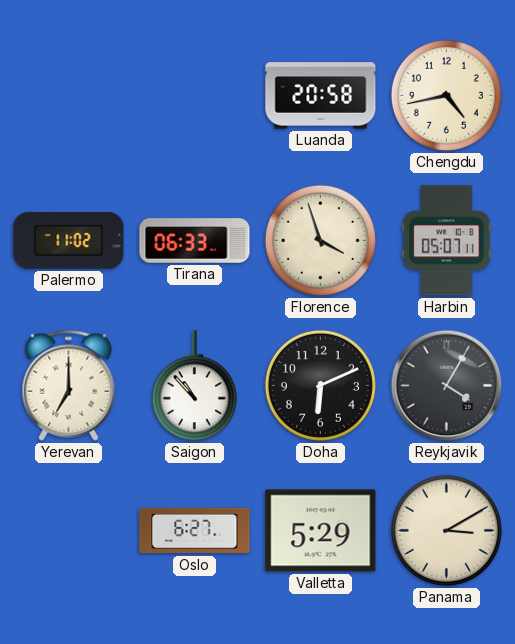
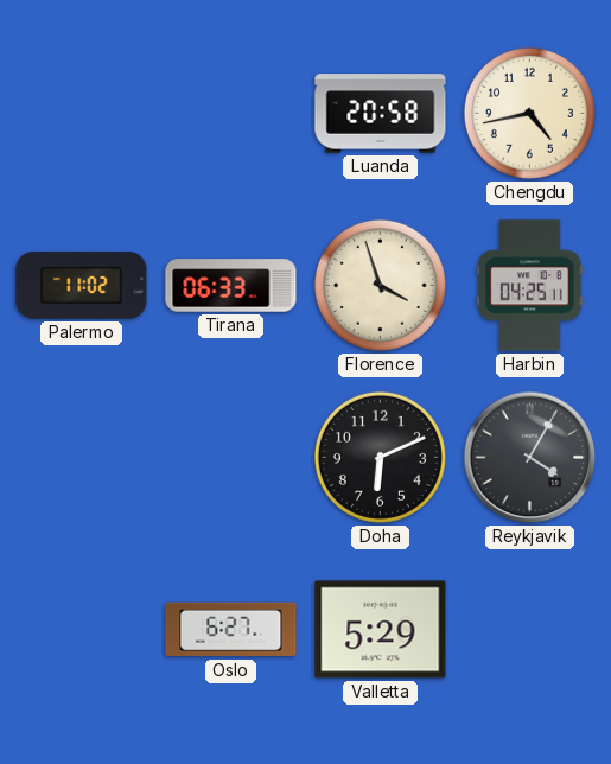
Harbin: 05:07 -> 04:25 (530, 286)
Yerevan: 7:00 -> none (69, 385)
Saigon: 10:53 -> none (194, 386)
Panama: 3:10 -> none (446, 530)
